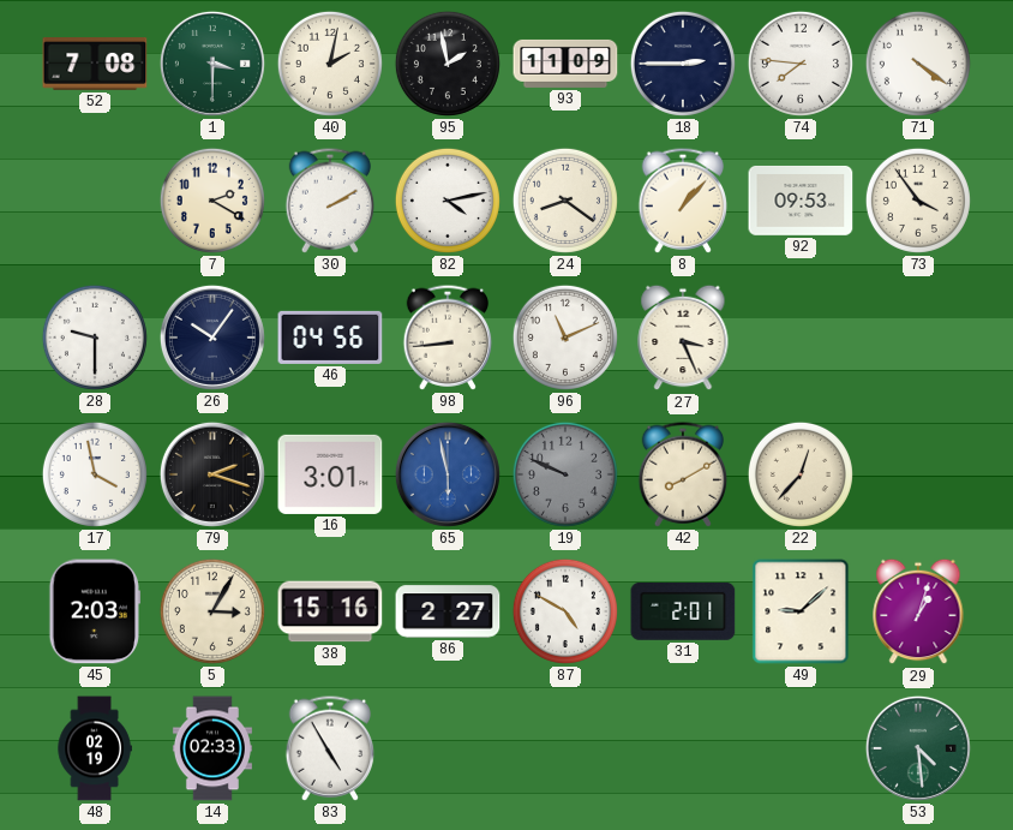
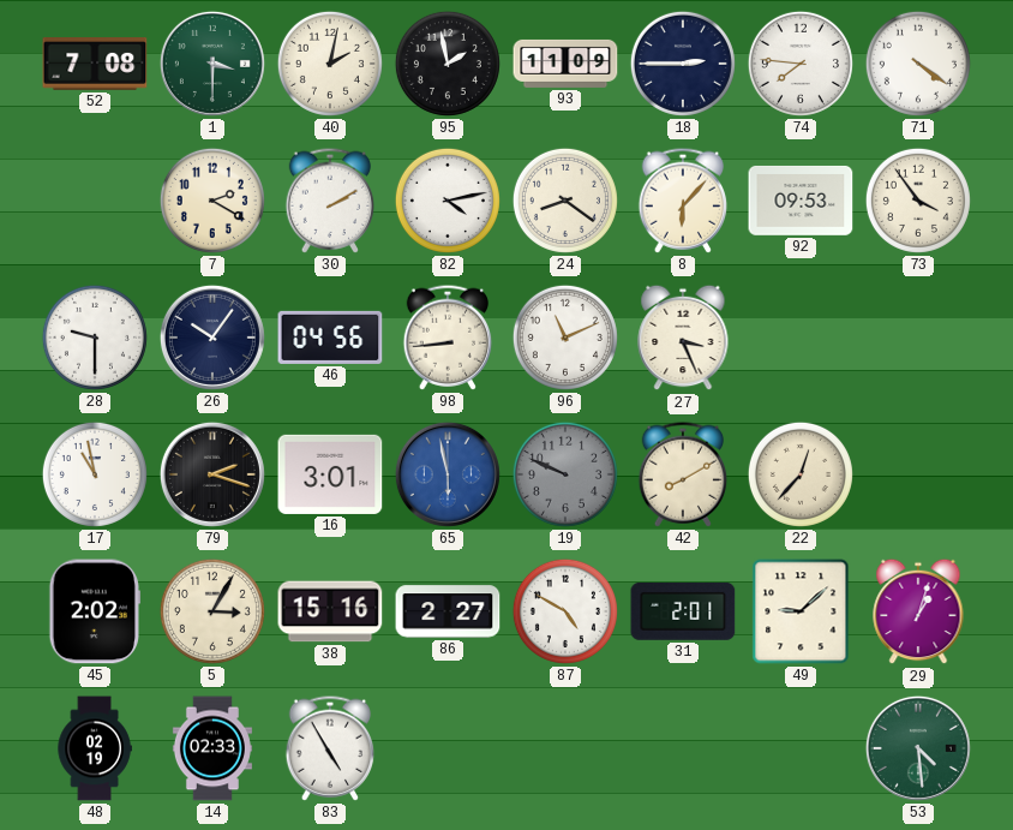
8: 1:07 -> 6:07 (683, 201)
17: 3:58 -> 10:58 (95, 474)
45: 2:03 -> 2:02 (94, 611)
